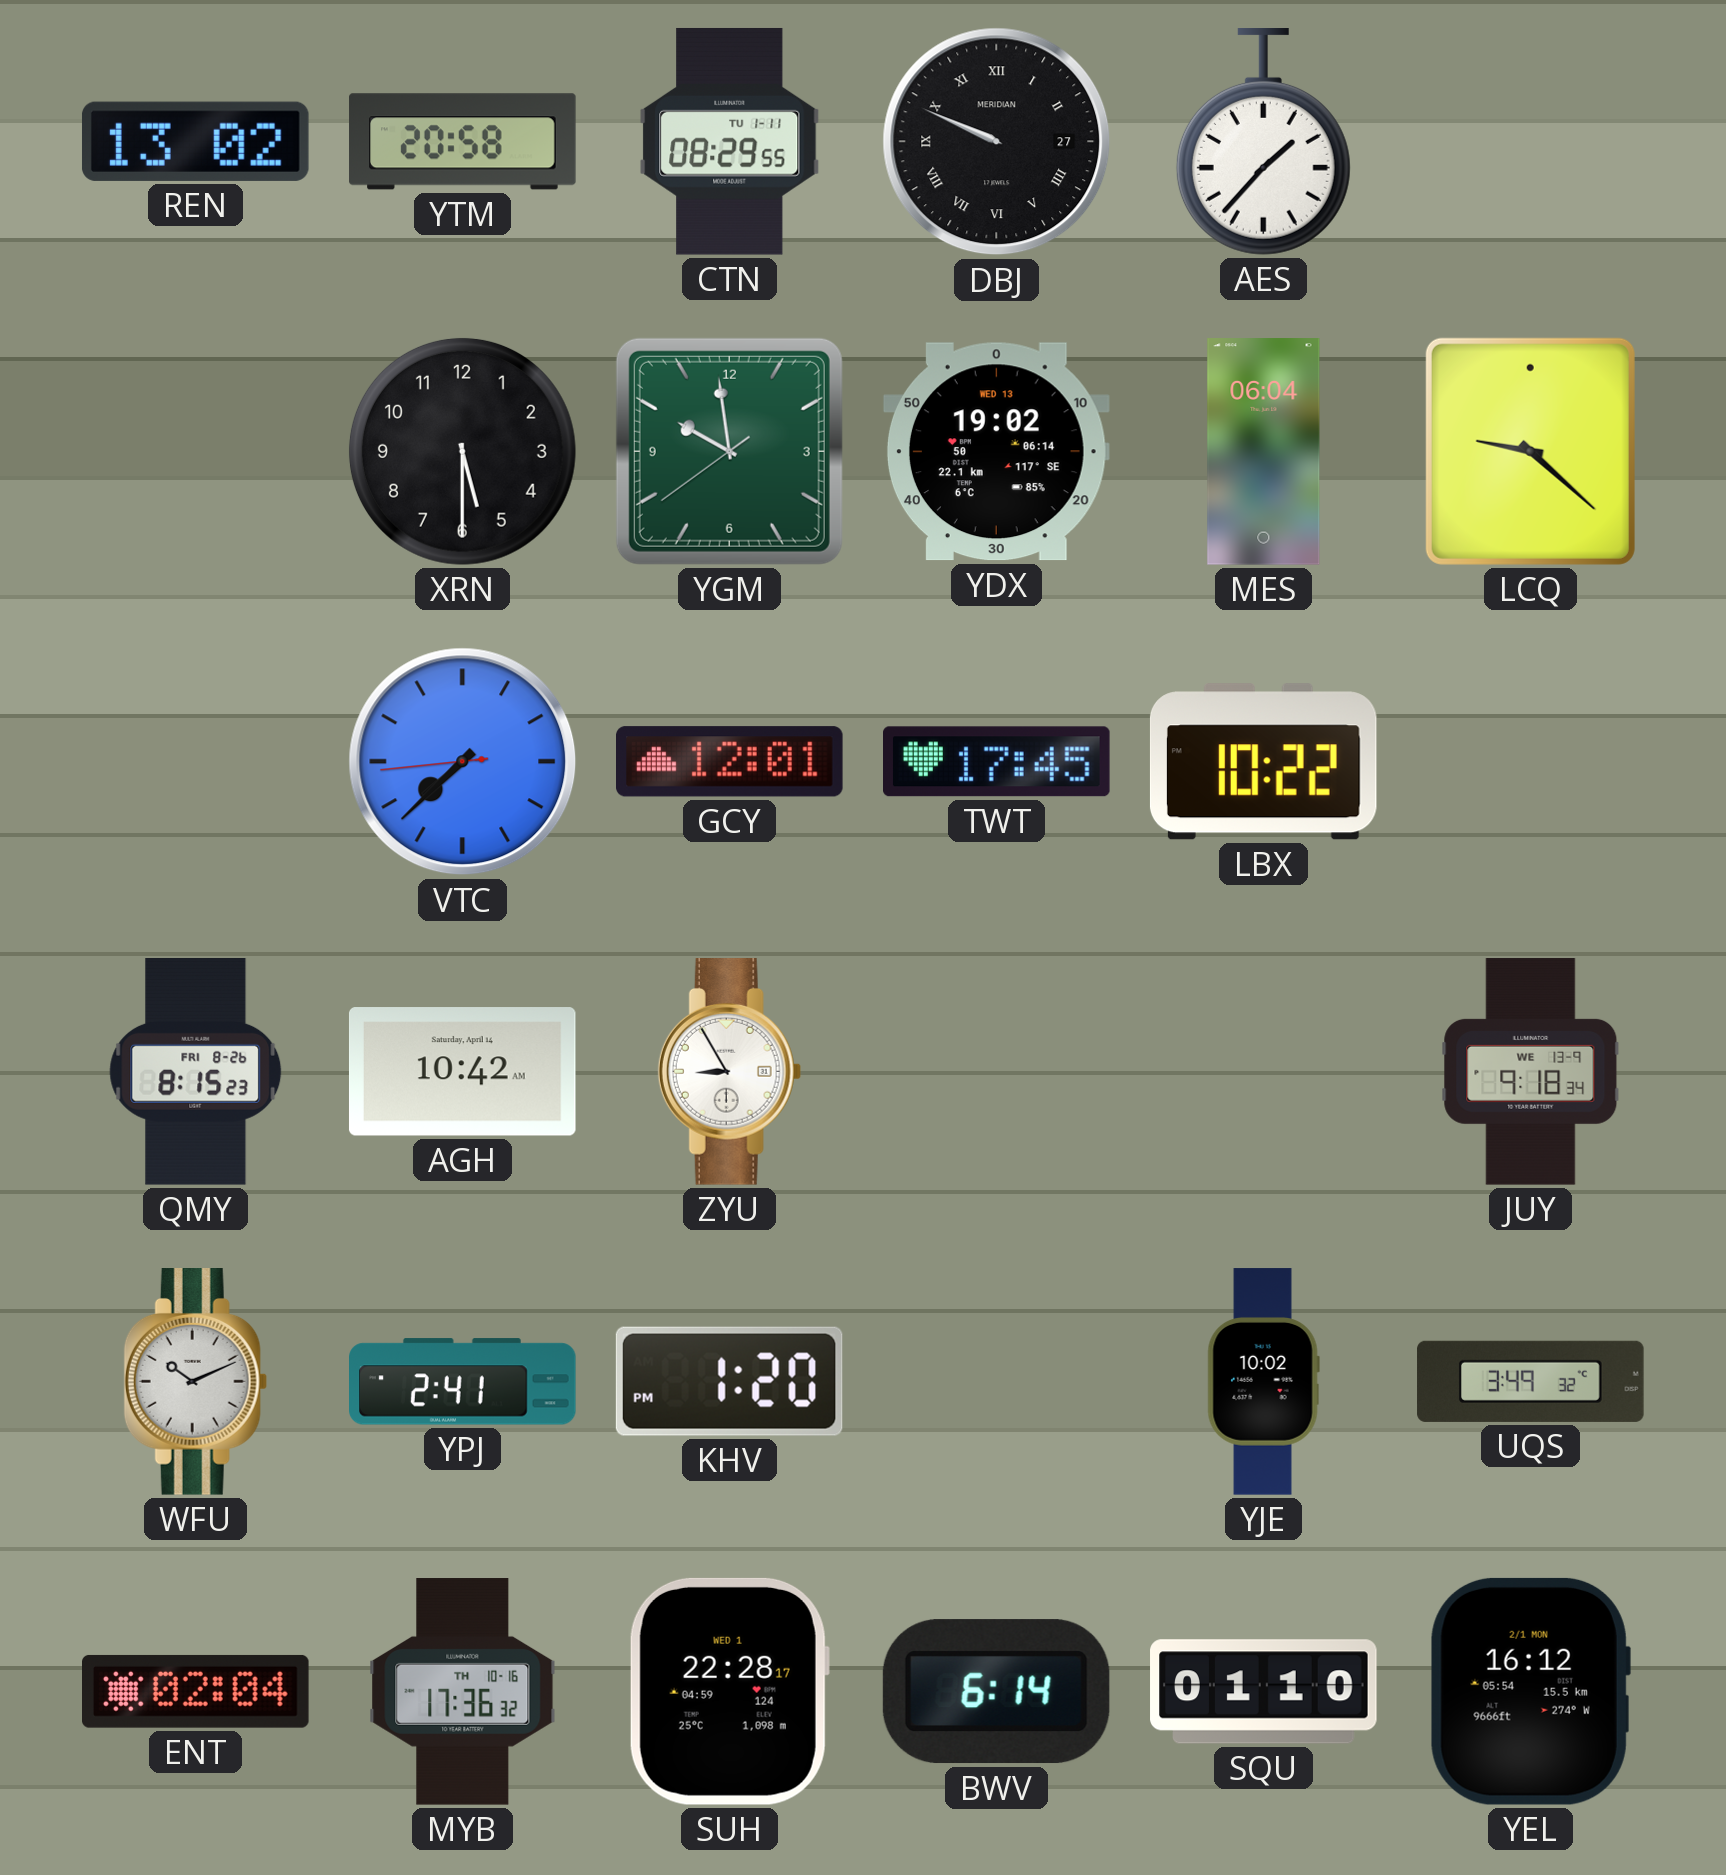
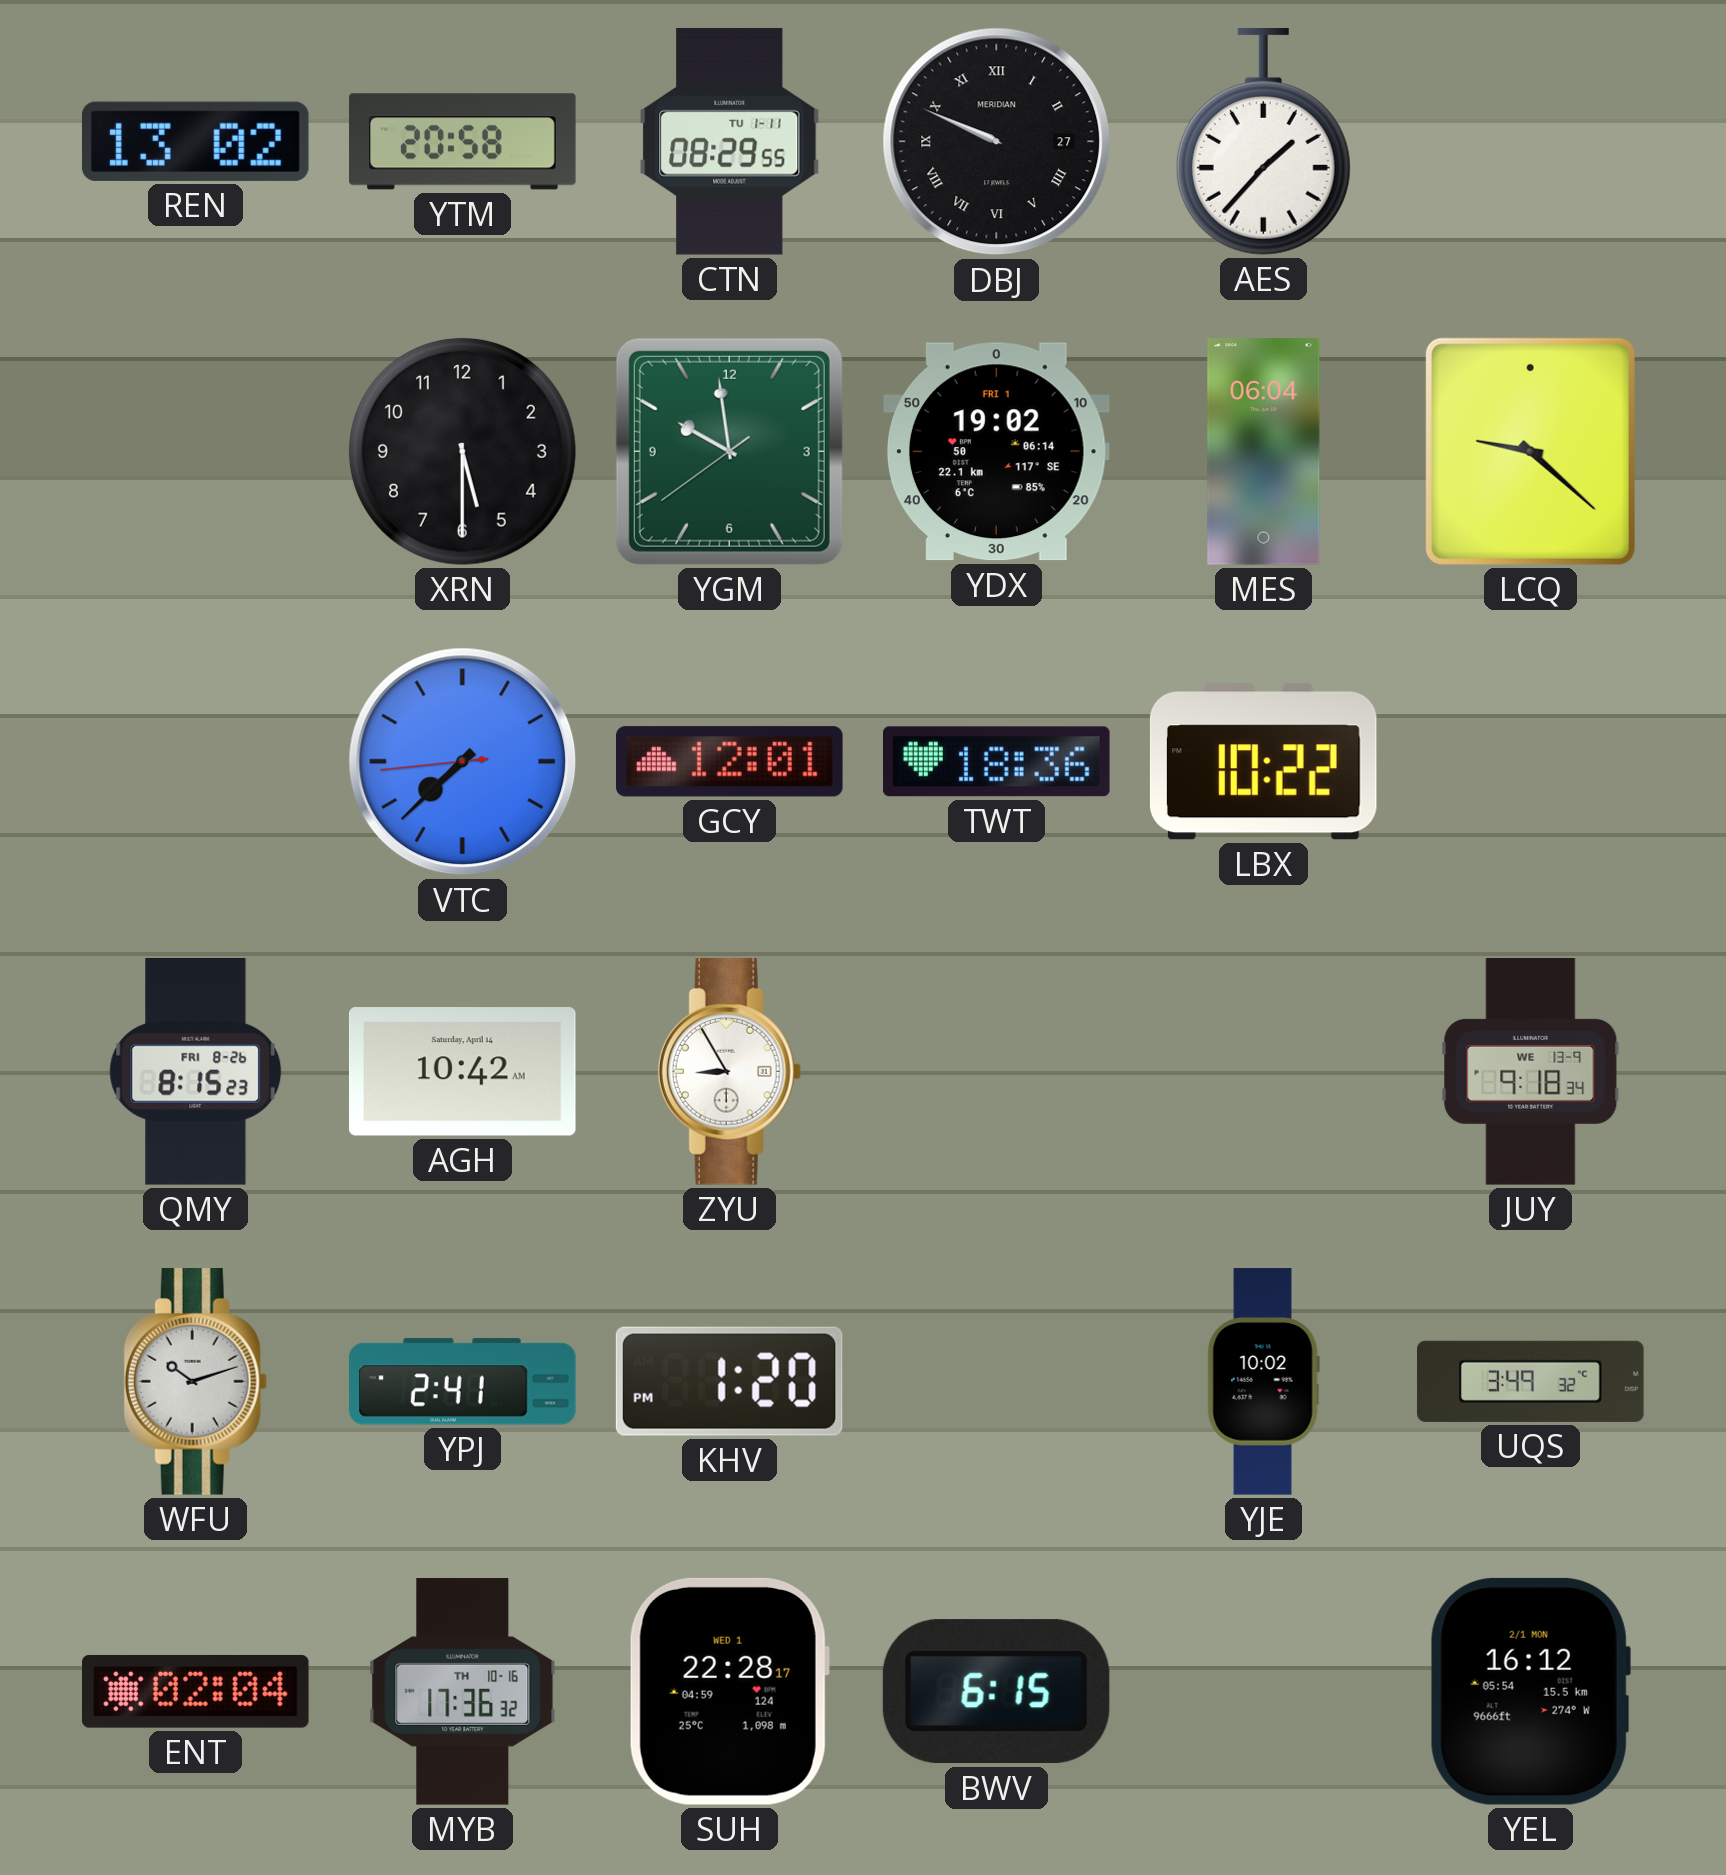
YDX date: WED 13 -> FRI 1 (996, 452)
TWT: 17:45 -> 18:36 (997, 762)
WFU: 10:11 -> 10:12 (195, 1382)
BWV: 6:14 -> 6:15 (996, 1692)
SQU: 01:10 -> none (1264, 1692)
